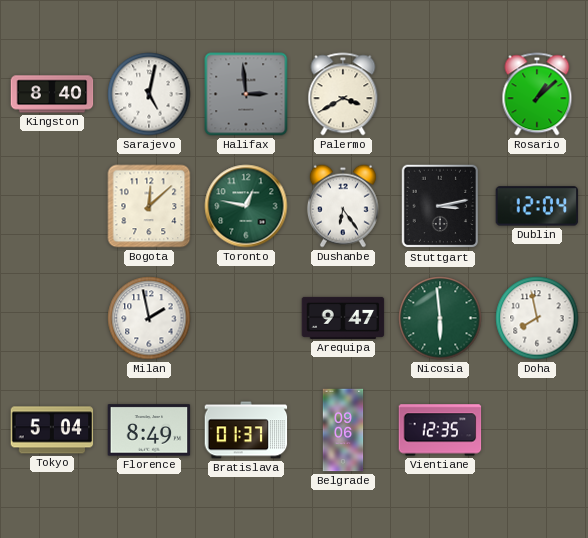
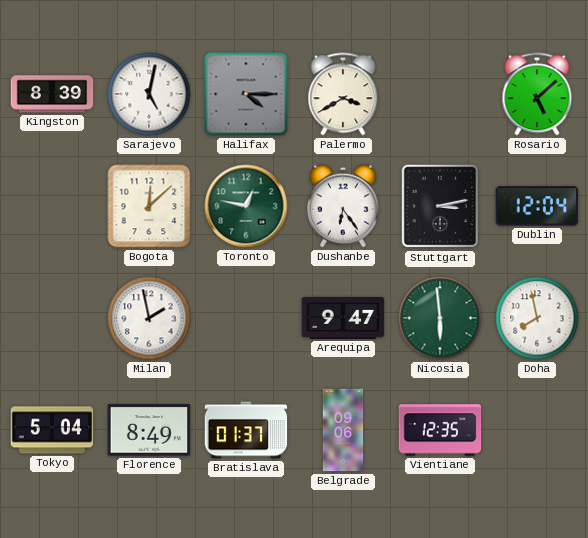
Kingston: 8:40 -> 8:39 (52, 94)
Halifax: 2:59 -> 4:15 (246, 94)
Rosario: 1:08 -> 5:08 (537, 94)
